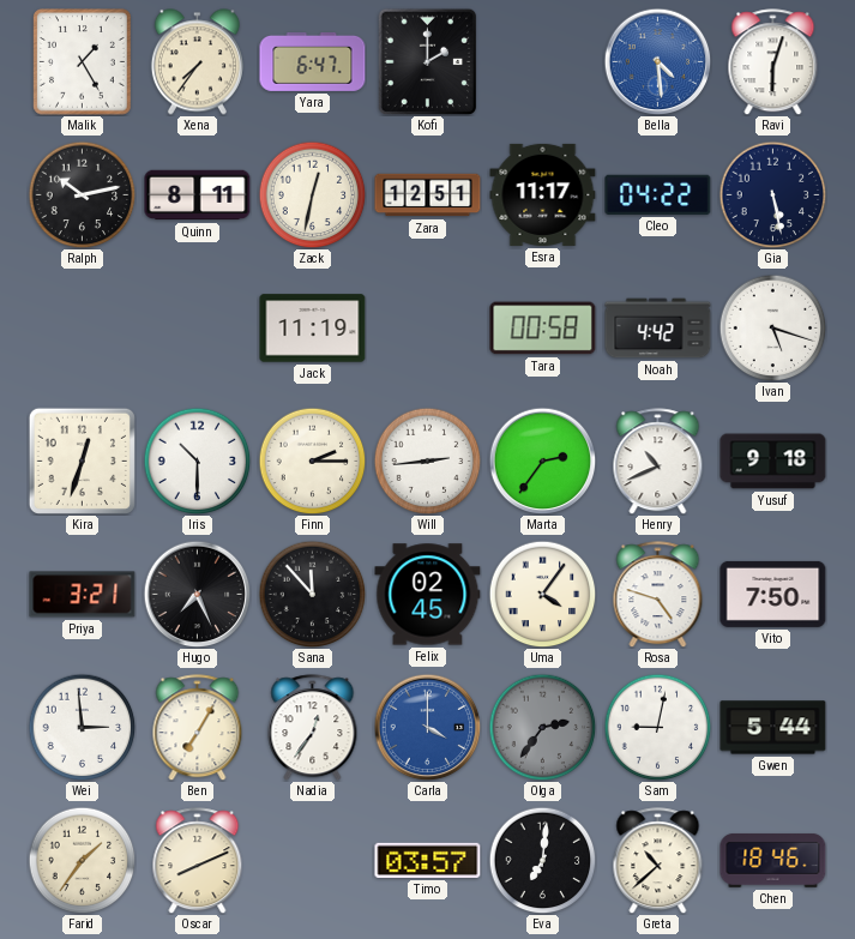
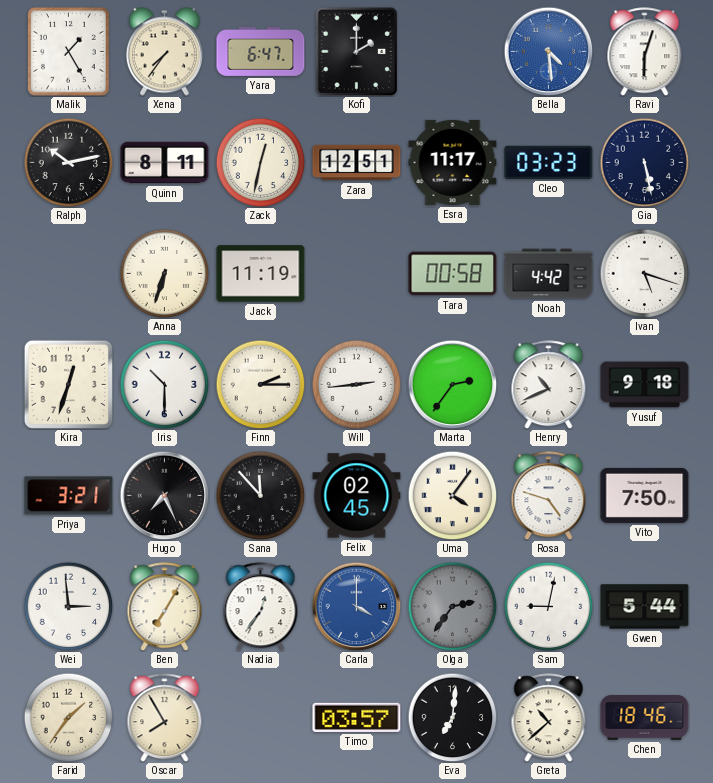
Cleo: 04:22 -> 03:23 (549, 162)
Anna: none -> 6:33 (164, 273)
Oscar: 8:11 -> 7:55 (165, 718)
